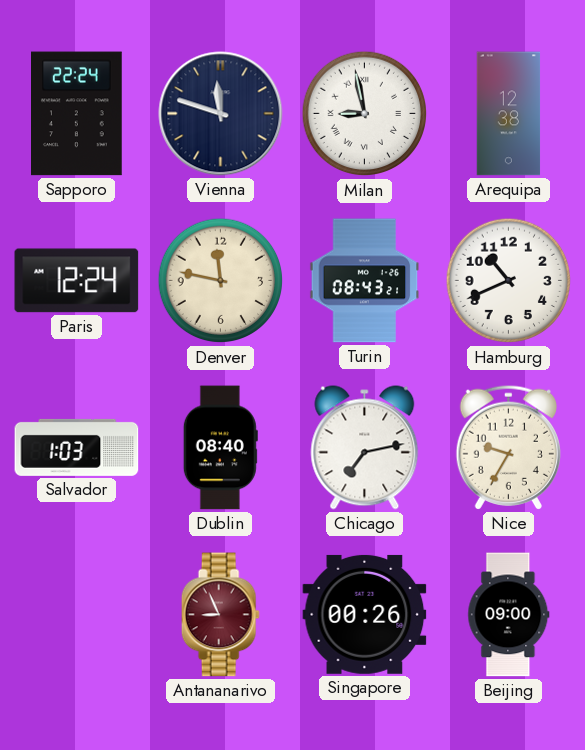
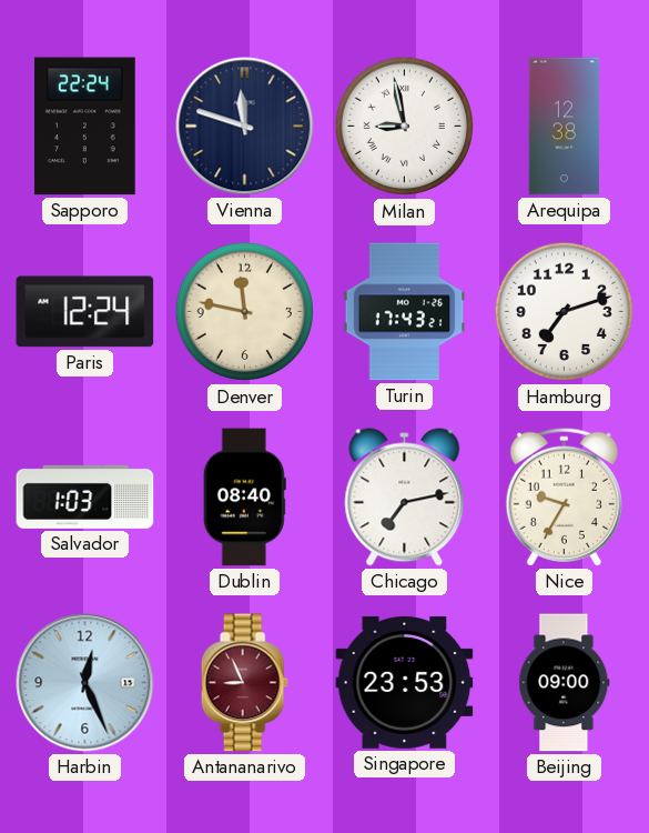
Turin: 08:43 -> 17:43 (405, 312)
Hamburg: 10:41 -> 7:12 (565, 312)
Harbin: none -> 12:26 (85, 683)
Singapore: 00:26 -> 23:53 (405, 682)
